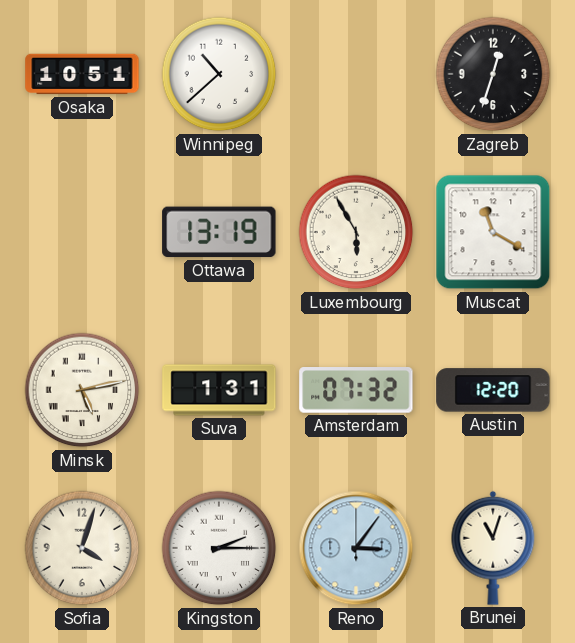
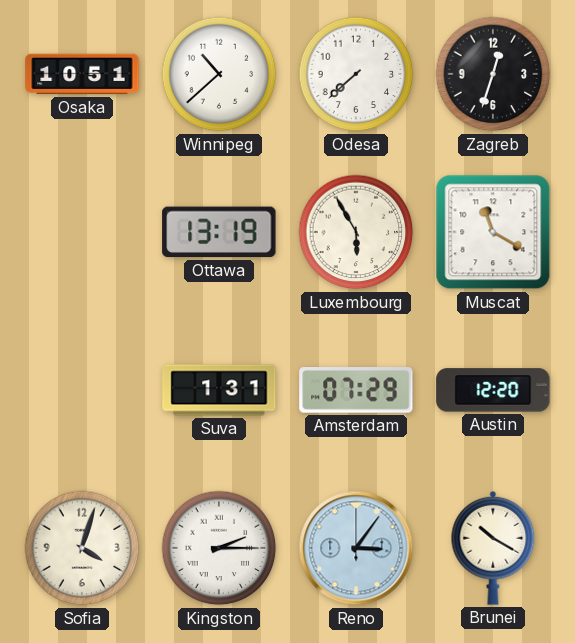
Odesa: none -> 7:38 (356, 74)
Minsk: 5:13 -> none (82, 390)
Amsterdam: 07:32 -> 07:29 (356, 391)
Brunei: 11:03 -> 10:20 (493, 548)
